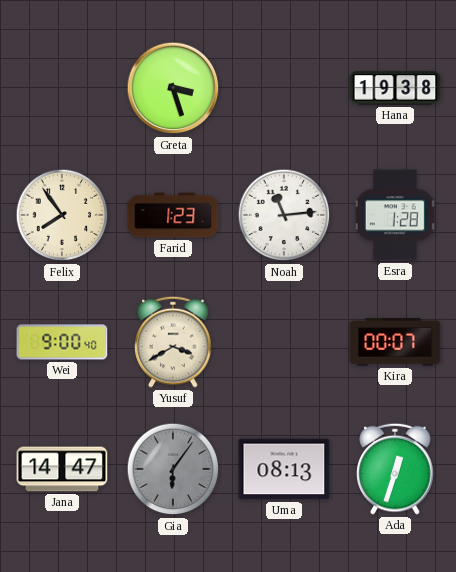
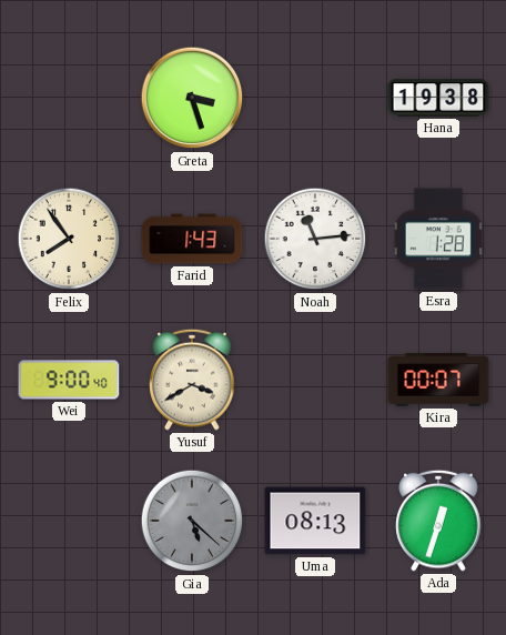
Farid: 1:23 -> 1:43 (192, 239)
Jana: 14:47 -> none (62, 469)
Gia: 6:06 -> 5:22 (192, 521)
